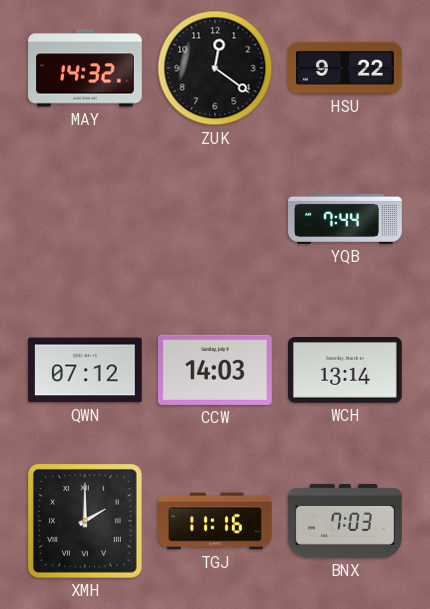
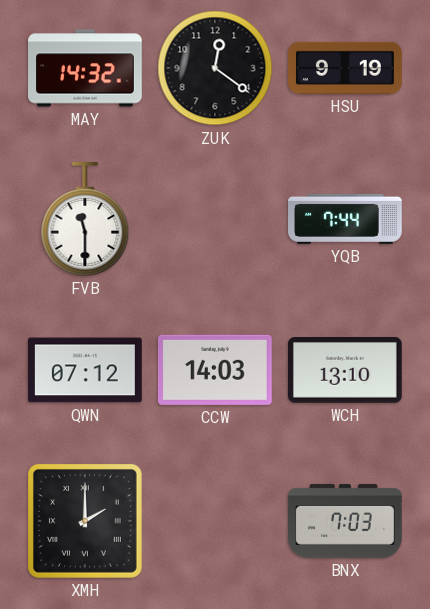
HSU: 9:22 -> 9:19 (345, 68)
FVB: none -> 11:30 (85, 220)
WCH: 13:14 -> 13:10 (346, 371)
TGJ: 11:16 -> none (215, 521)
